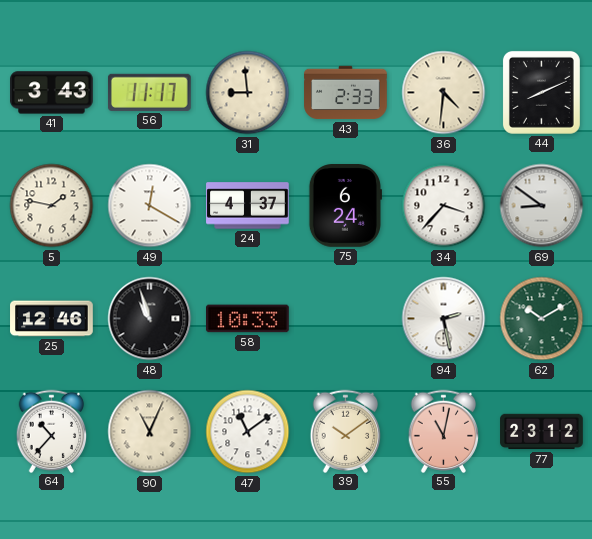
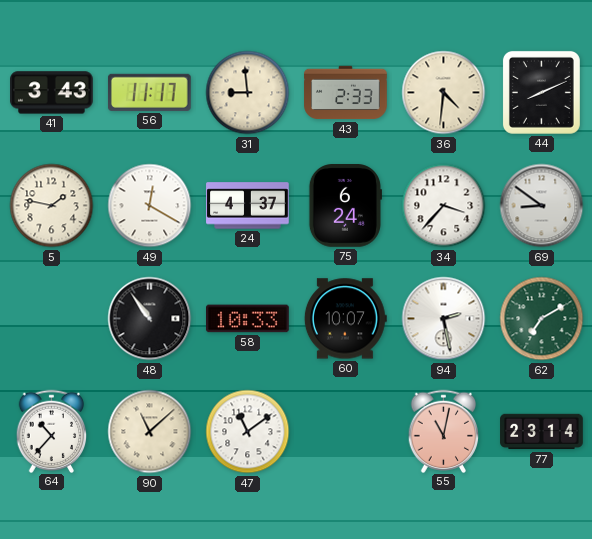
25: 12:46 -> none (52, 319)
48: 10:57 -> 10:54 (150, 319)
60: none -> 10:07 (345, 319)
62: 10:10 -> 7:10 (542, 319)
90: 11:04 -> 11:08 (150, 432)
39: 10:09 -> none (346, 431)
77: 23:12 -> 23:14 (542, 432)
